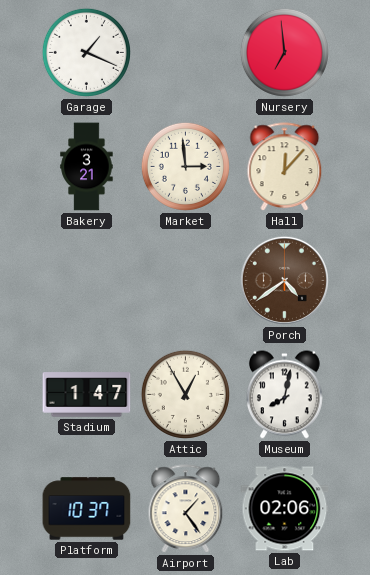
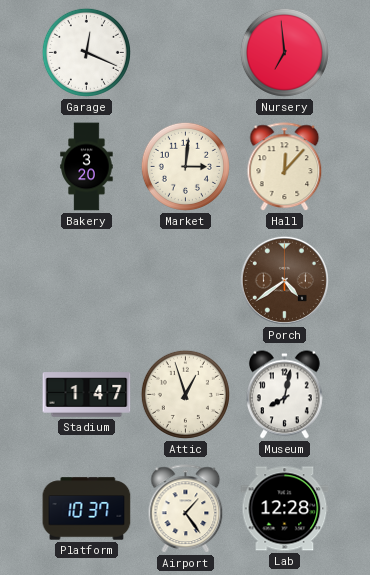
Garage: 1:19 -> 12:19 (86, 52)
Bakery: 3:21 -> 3:20 (87, 167)
Market: 2:59 -> 3:01 (185, 166)
Attic: 12:55 -> 12:57 (185, 394)
Lab: 02:06 -> 12:28 (285, 509)
